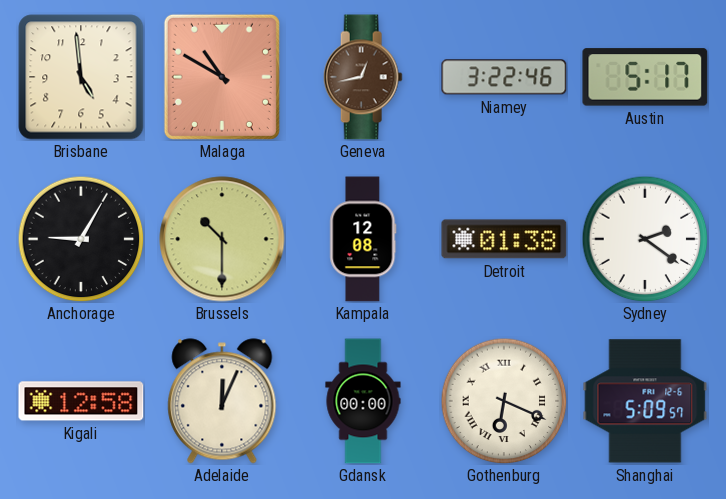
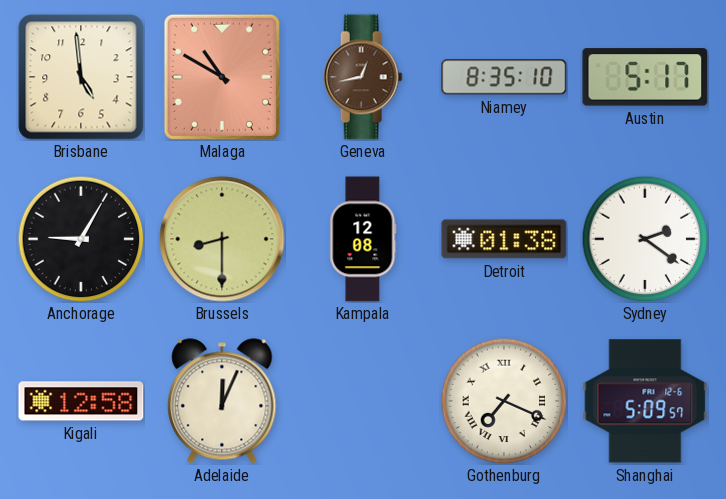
Niamey: 3:22 -> 8:35 (504, 77)
Brussels: 10:30 -> 8:30 (222, 239)
Gdansk: 00:00 -> none (363, 401)
Gothenburg: 6:19 -> 7:19 (504, 401)
